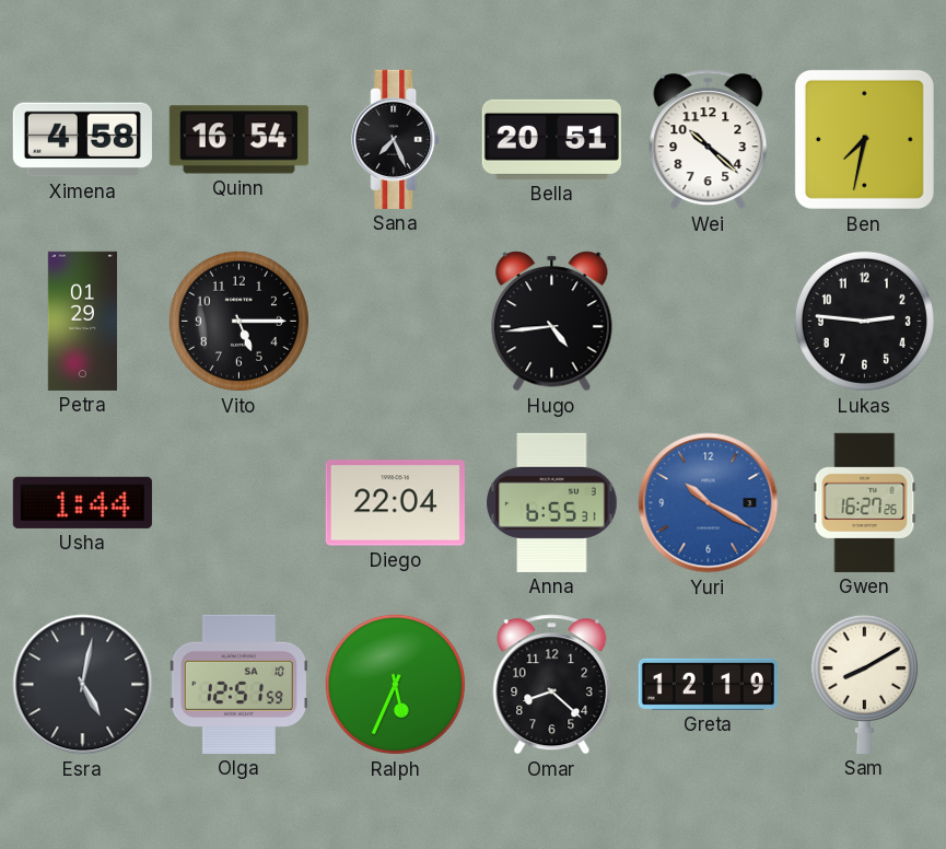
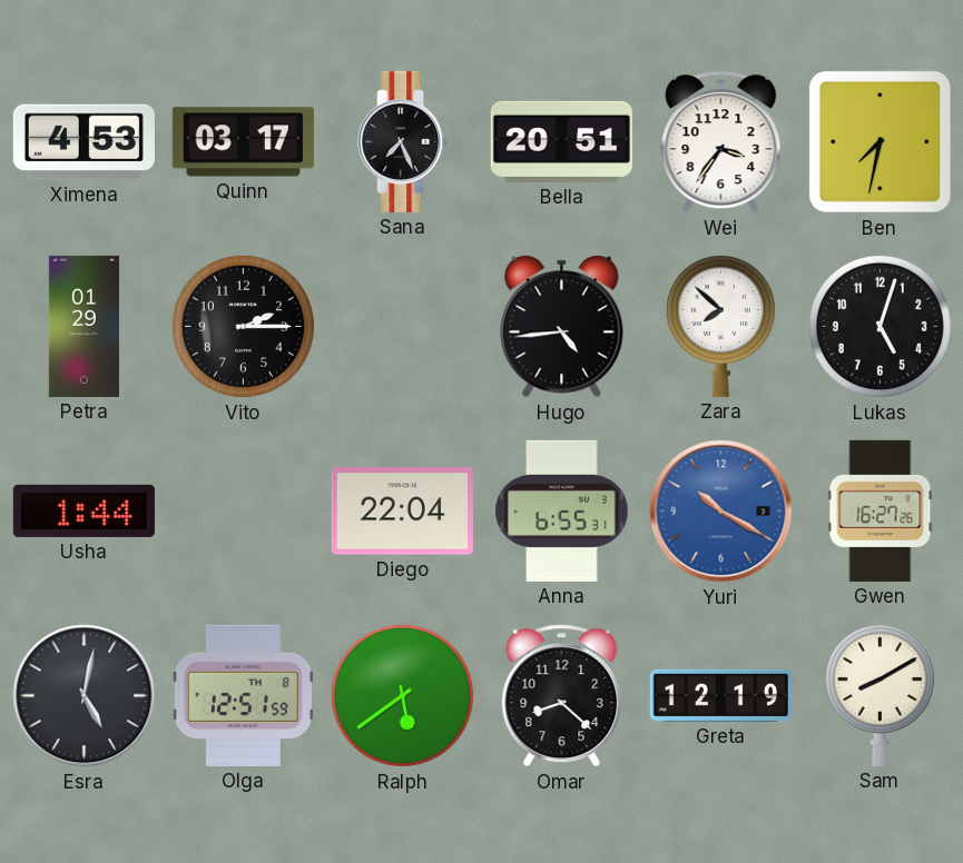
Ximena: 4:58 -> 4:53 (83, 142)
Quinn: 16:54 -> 03:17 (243, 142)
Wei: 10:22 -> 3:36 (721, 142)
Vito: 5:15 -> 2:15 (243, 326)
Zara: none -> 7:52 (720, 326)
Lukas: 2:46 -> 5:03 (880, 326)
Olga date: SA 10 -> TH 8 (243, 695)
Ralph: 5:34 -> 5:39 (402, 695)
